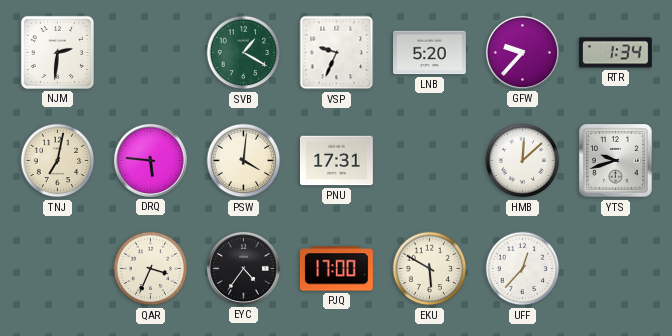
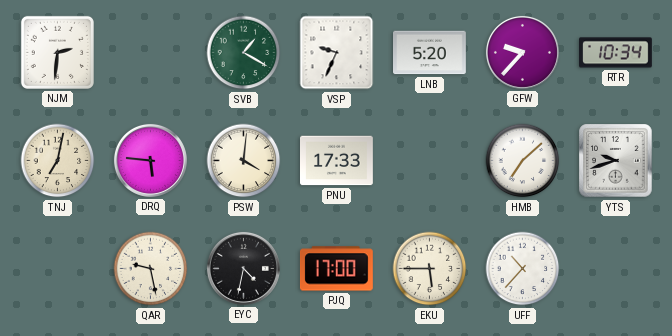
RTR: 1:34 -> 10:34 (616, 53)
PNU: 17:31 -> 17:33 (337, 161)
HMB: 12:08 -> 7:08 (523, 161)
QAR: 3:34 -> 9:28 (151, 269)
EYC: 4:36 -> 4:32 (243, 268)
EKU: 5:50 -> 5:45 (430, 269)
UFF: 12:37 -> 10:37 (523, 269)
